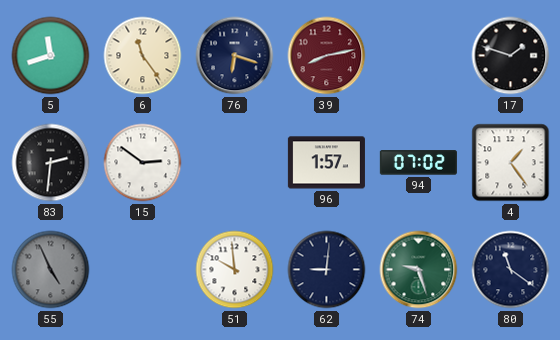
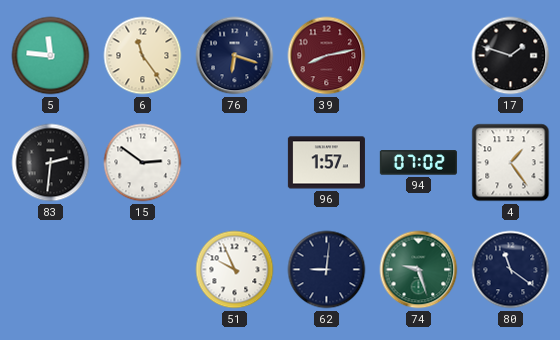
5: 11:42 -> 11:46 (51, 56)
55: 4:56 -> none (51, 270)
51: 9:59 -> 9:56 (235, 270)
